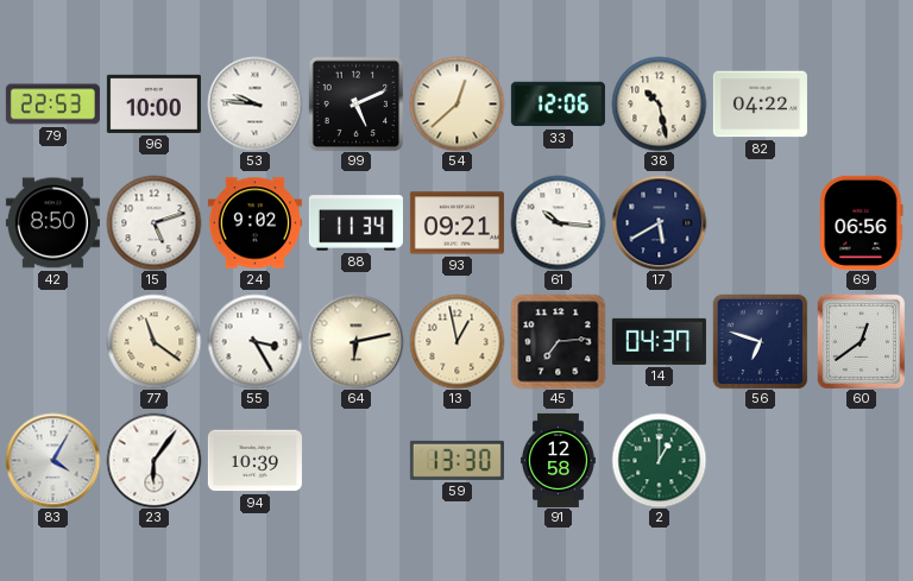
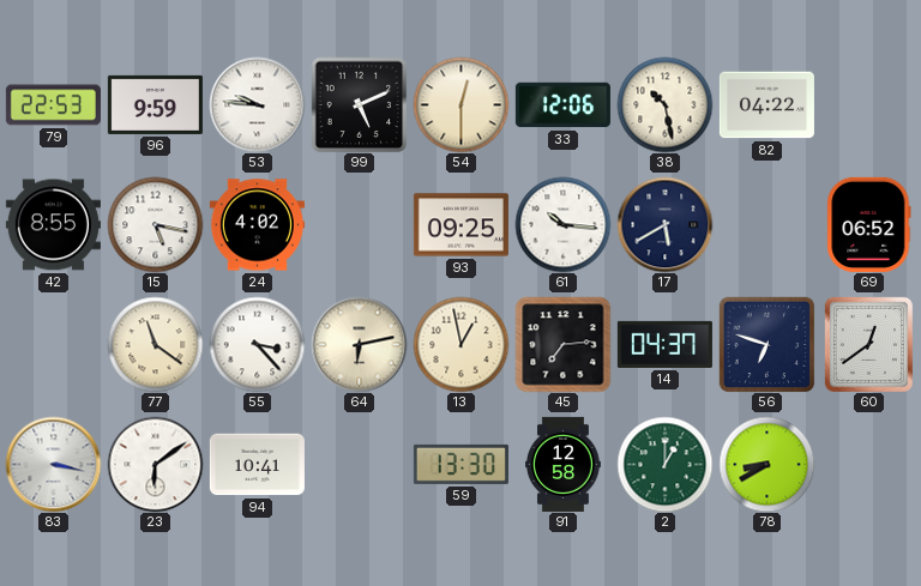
96: 10:00 -> 9:59 (155, 104)
54: 12:38 -> 12:30 (460, 104)
42: 8:50 -> 8:55 (53, 225)
15: 5:12 -> 5:17 (155, 224)
24: 9:02 -> 4:02 (257, 225)
88: 11:34 -> none (355, 223)
93: 09:21 -> 09:25 (460, 225)
69: 06:56 -> 06:52 (869, 224)
55: 3:25 -> 3:23 (257, 344)
83: 4:05 -> 3:17 (53, 464)
23: 6:06 -> 6:09 (155, 464)
94: 10:39 -> 10:41 (257, 465)
78: none -> 8:40 (766, 464)
